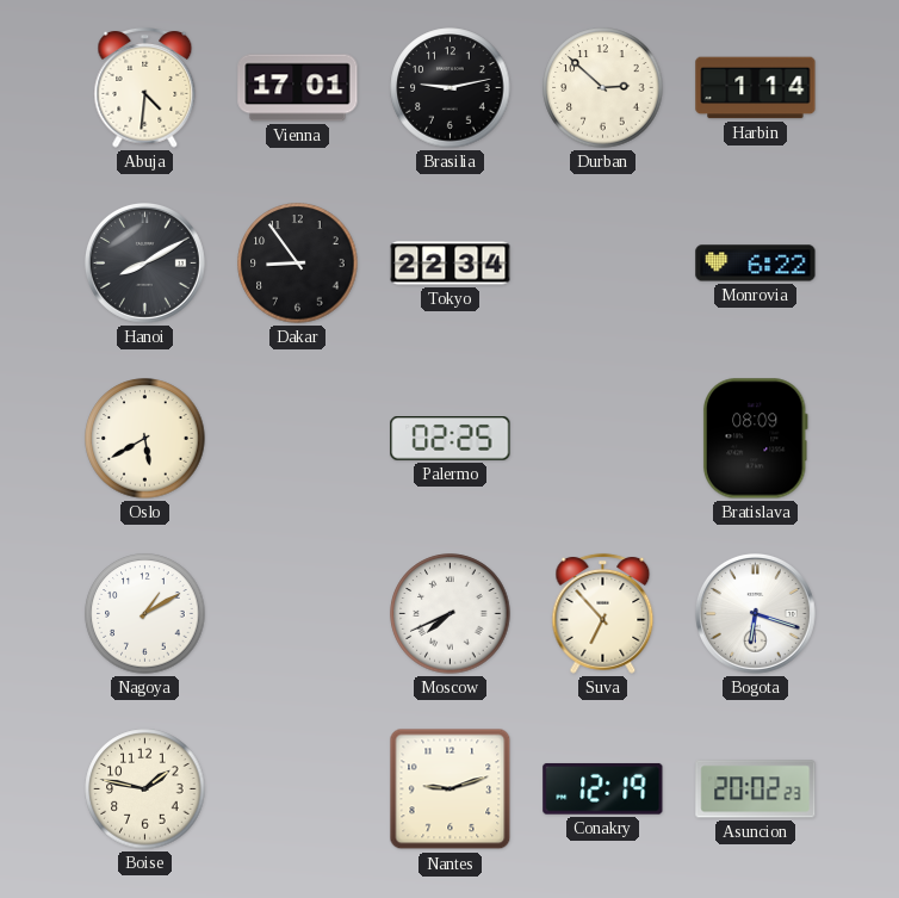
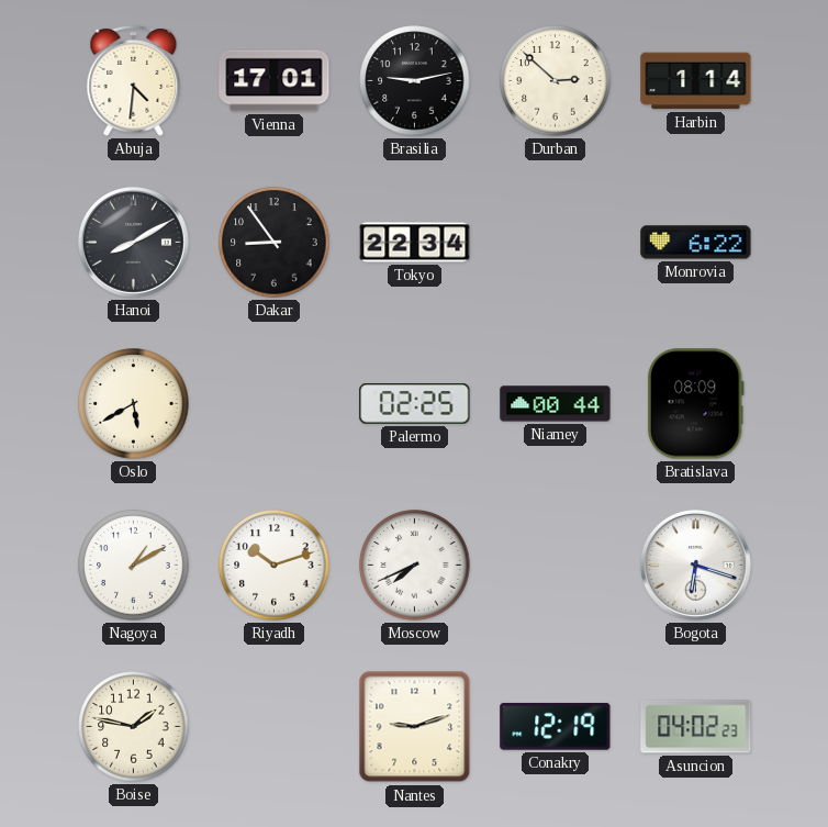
Niamey: none -> 00:44 (556, 404)
Riyadh: none -> 10:12 (275, 566)
Suva: 6:53 -> none (603, 613)
Asuncion: 20:02 -> 04:02 (696, 727)
